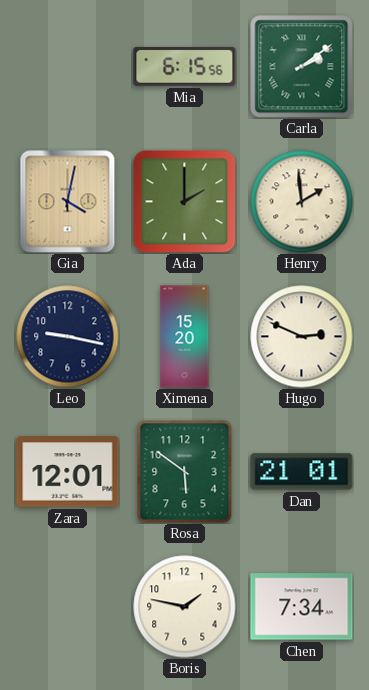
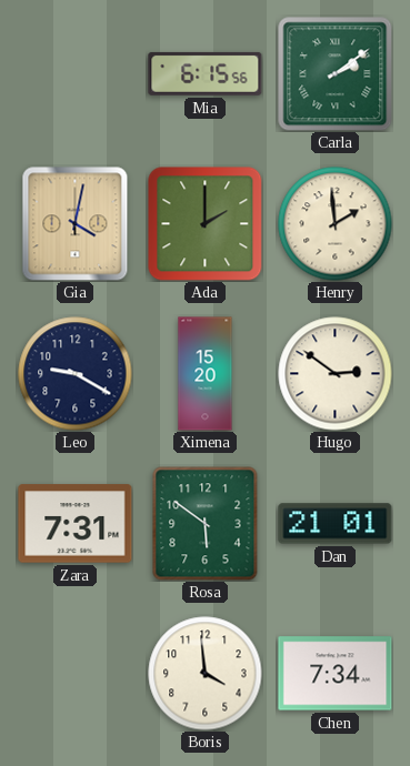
Leo: 9:17 -> 9:20 (76, 374)
Hugo: 2:49 -> 2:51 (336, 374)
Zara: 12:01 -> 7:31 (76, 524)
Boris: 1:47 -> 3:59 (206, 674)
